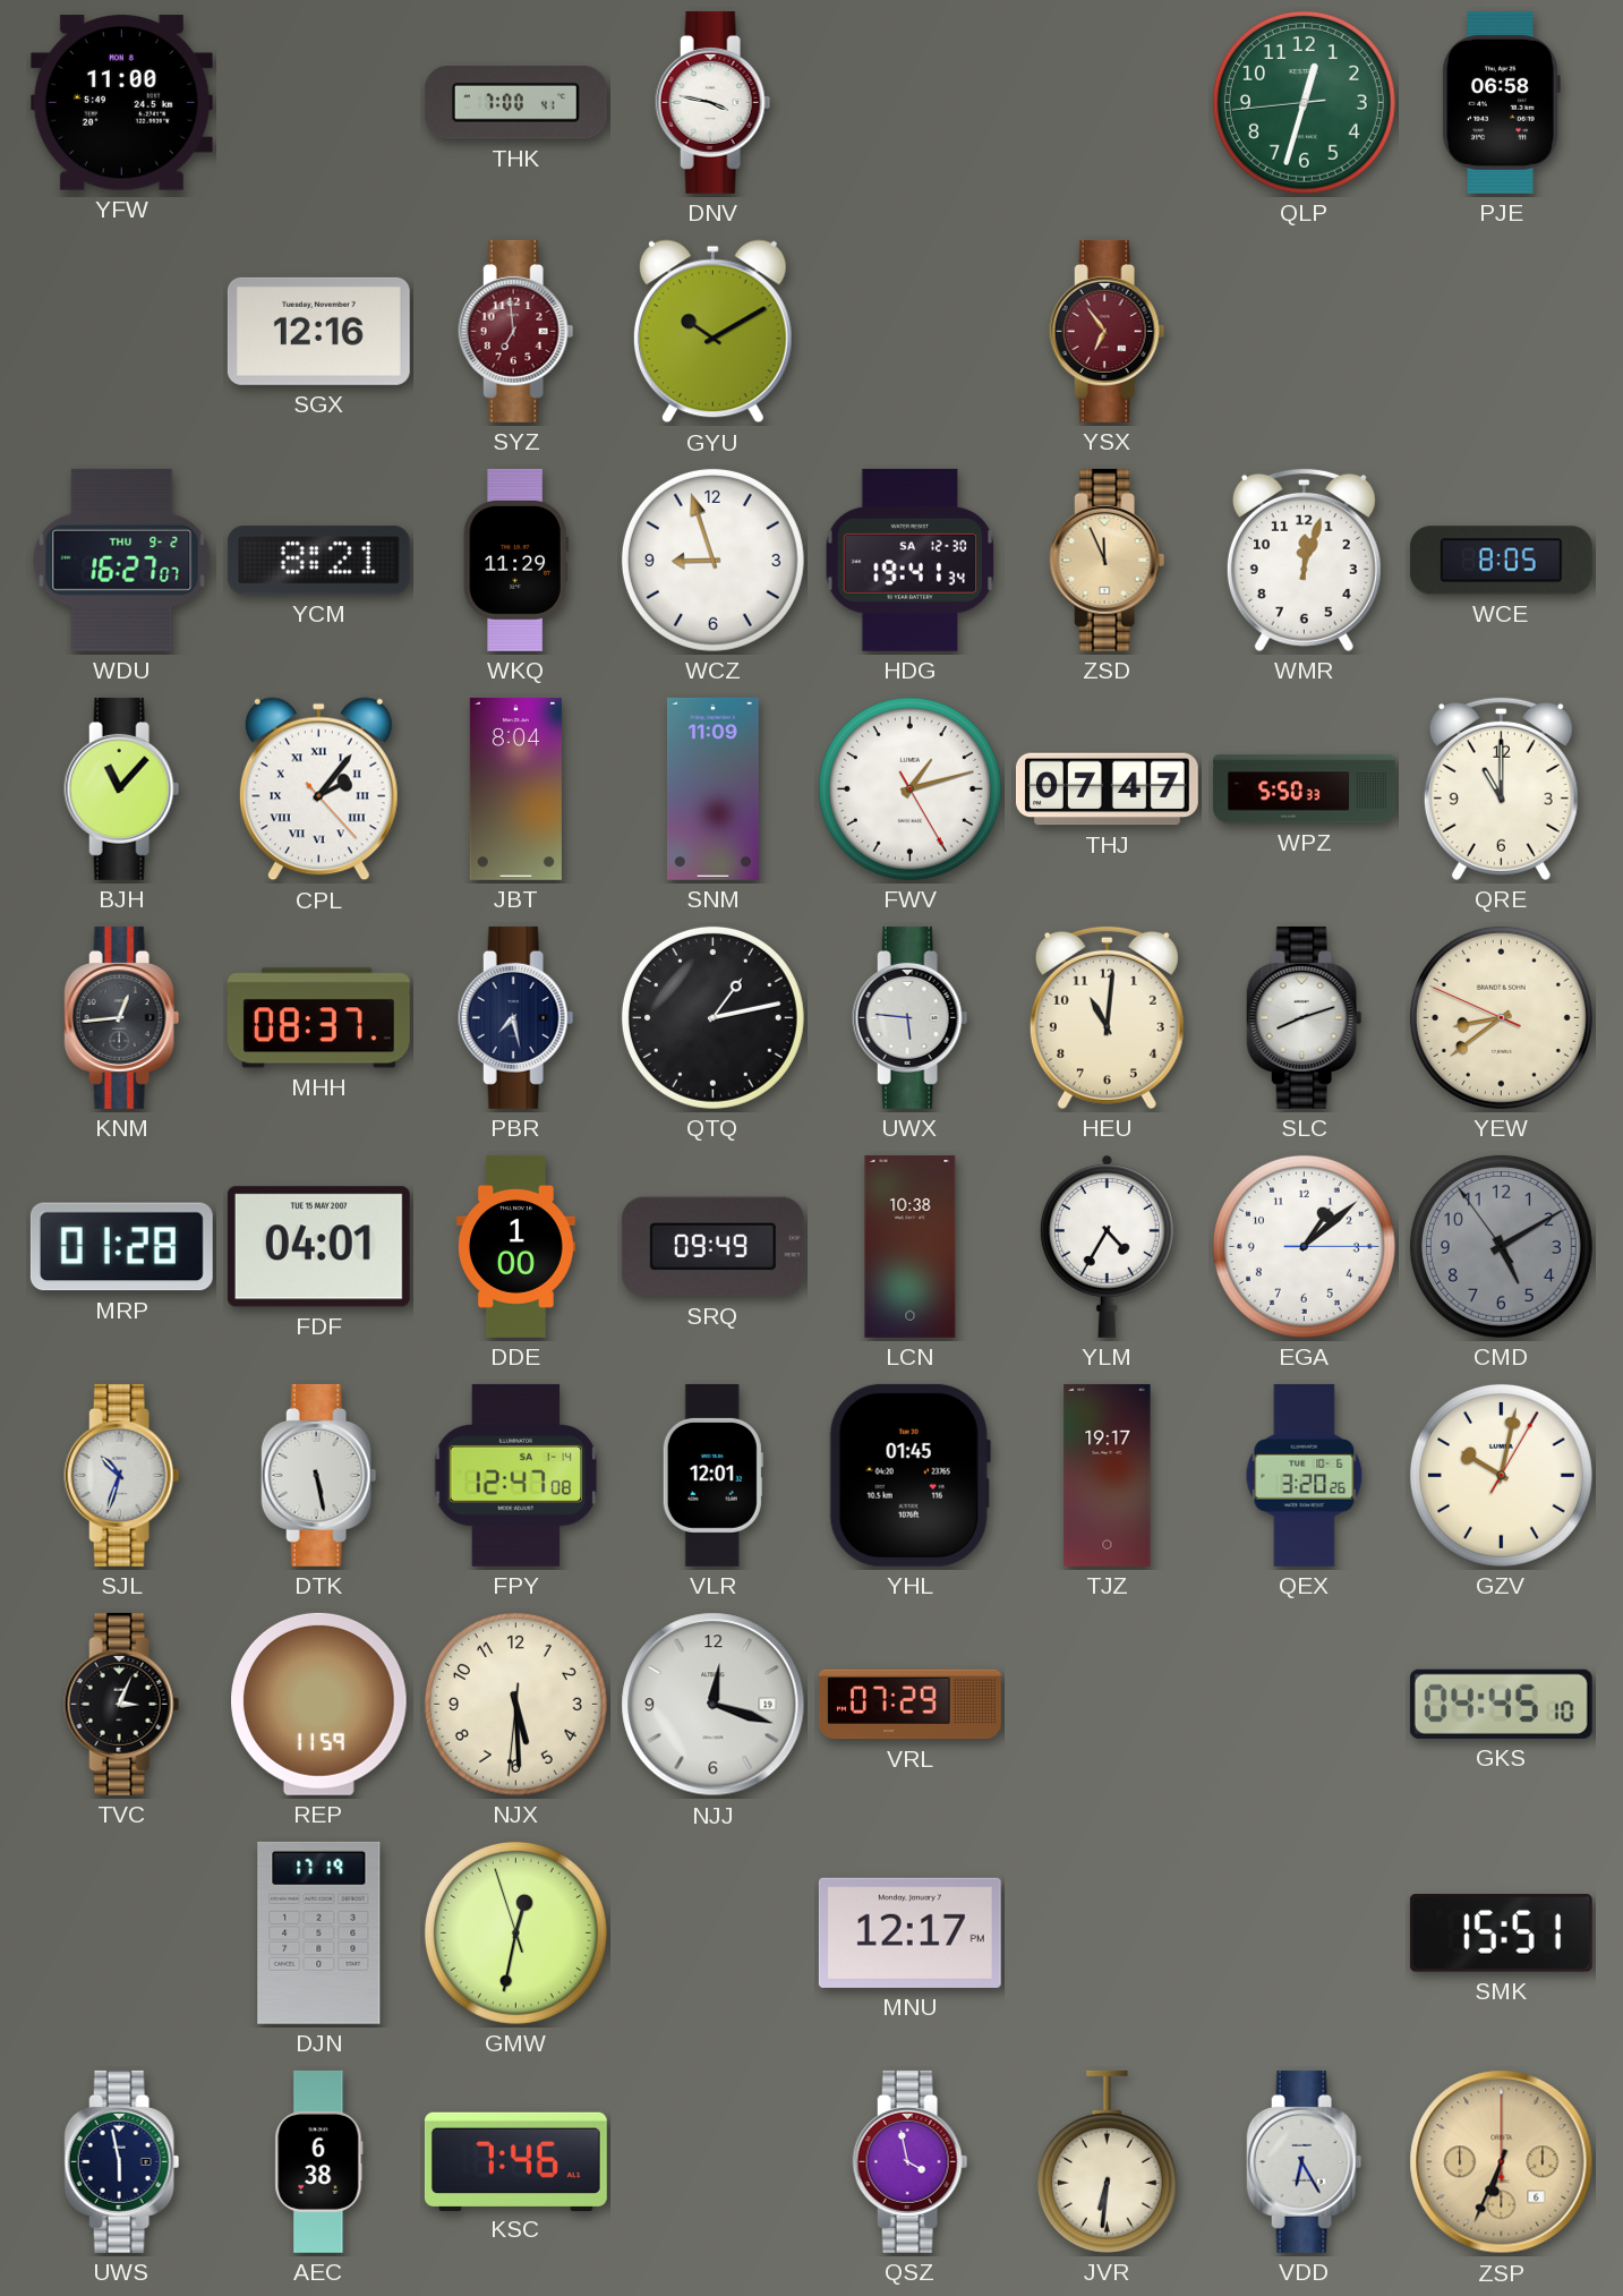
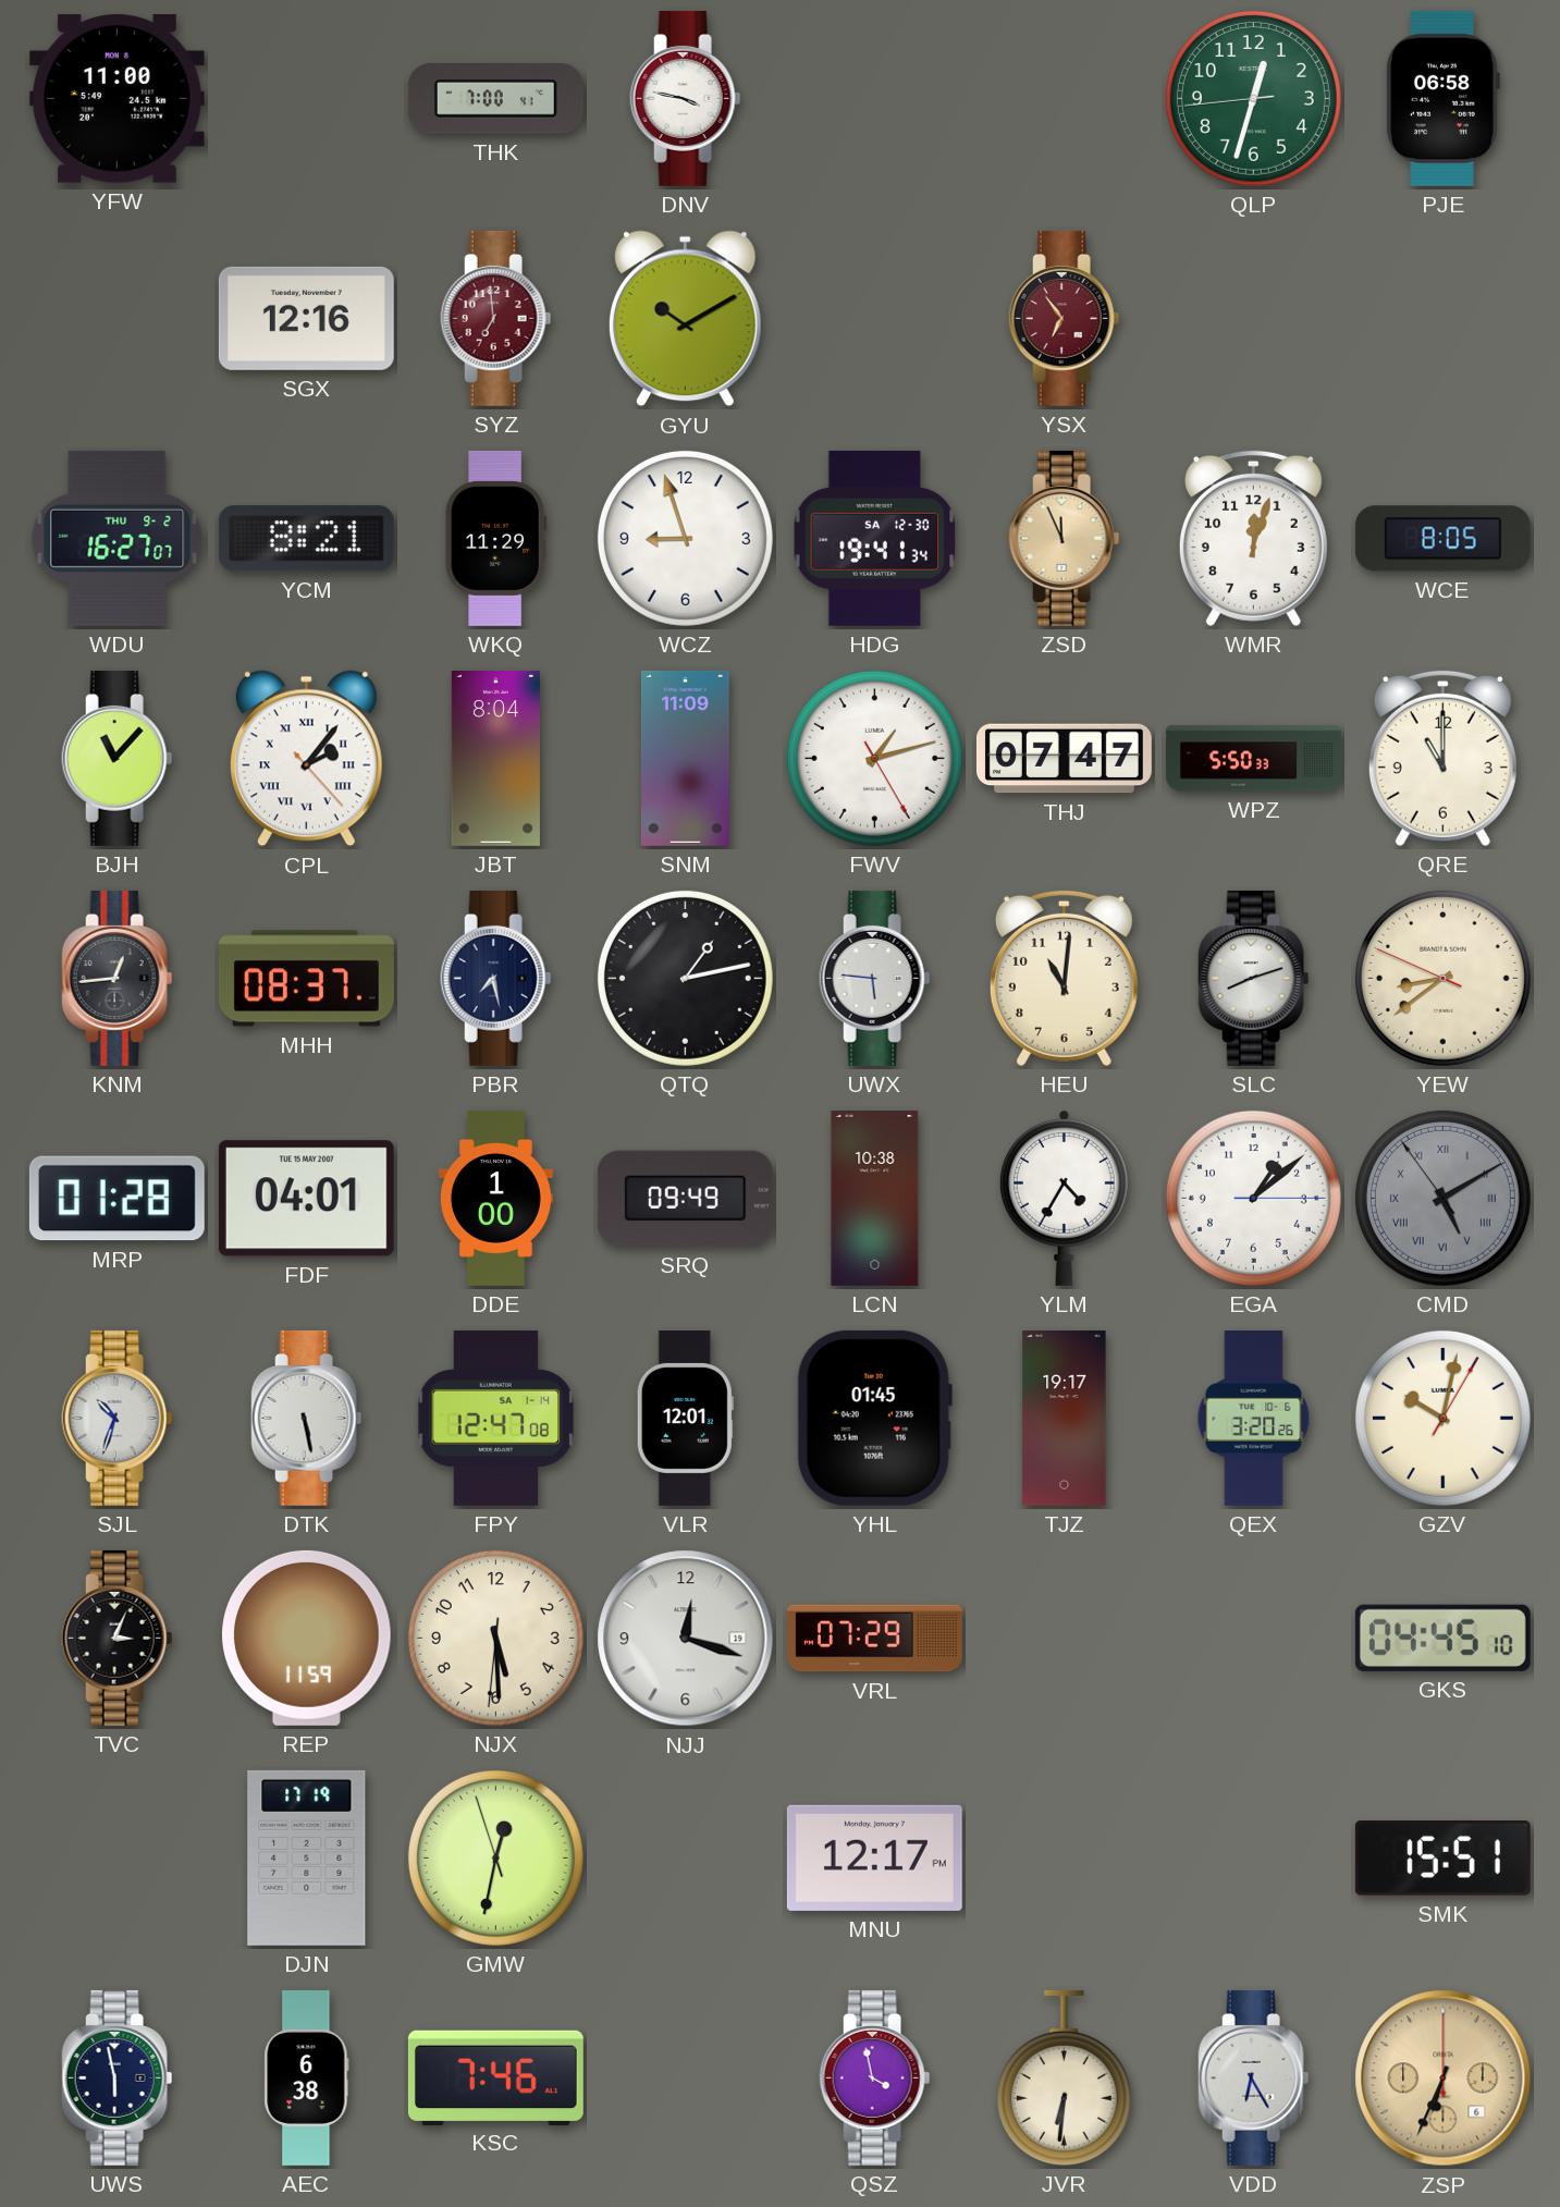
CMD numerals: Arabic -> Roman (1442, 1198)
